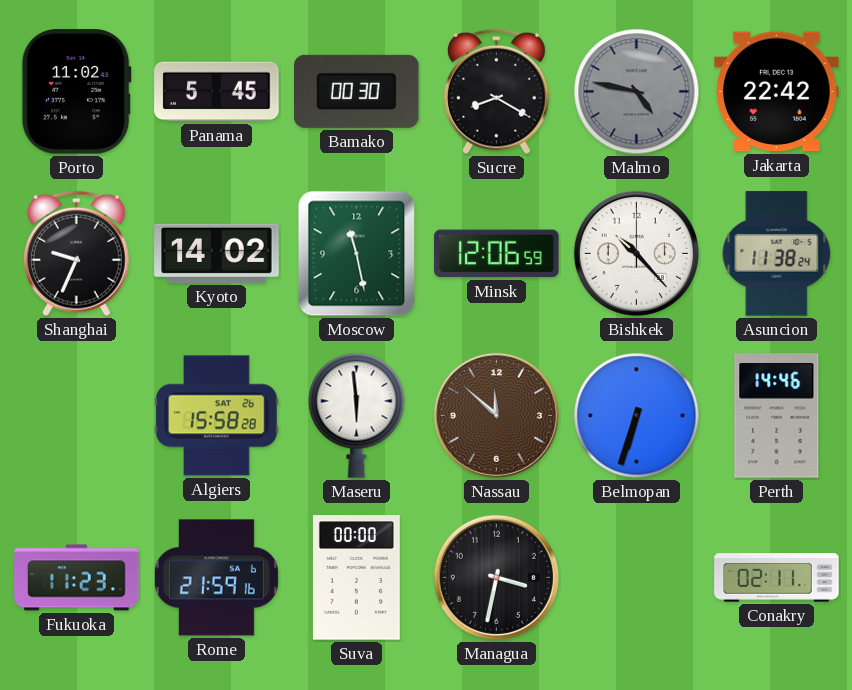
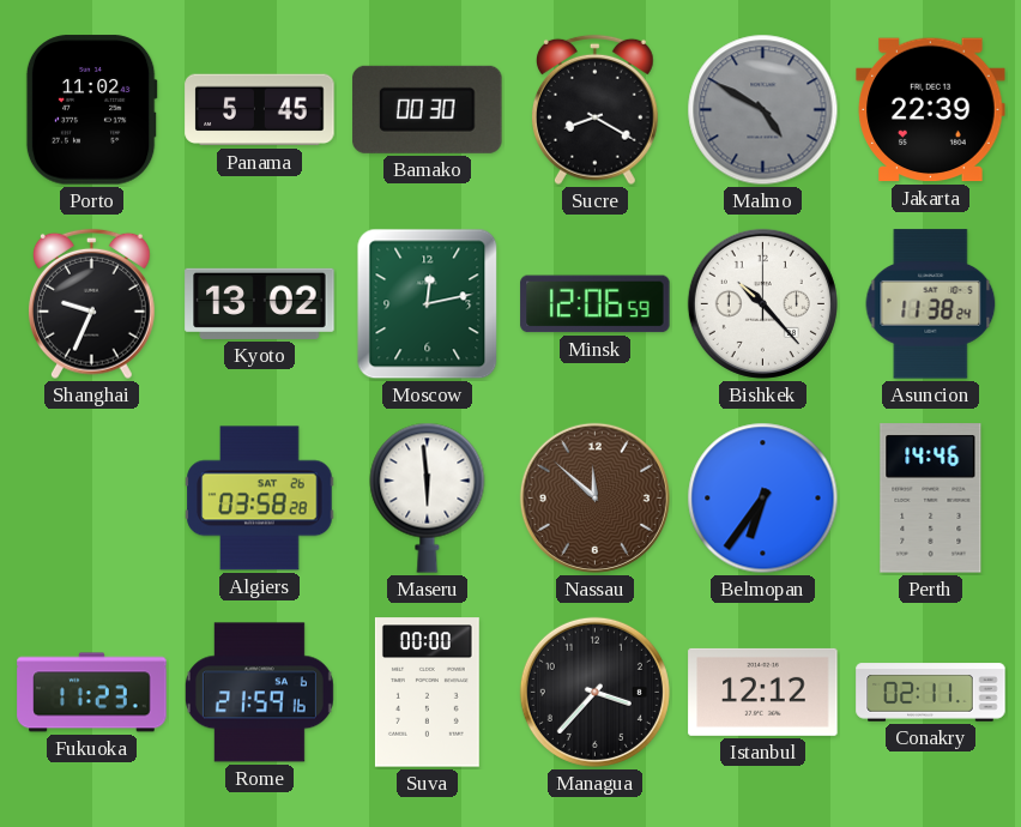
Malmo: 4:47 -> 4:50 (763, 110)
Jakarta: 22:42 -> 22:39 (931, 110)
Kyoto: 14:02 -> 13:02 (260, 303)
Moscow: 11:28 -> 12:13 (428, 304)
Algiers: 15:58 -> 03:58 (260, 499)
Belmopan: 6:33 -> 6:36 (763, 499)
Managua: 3:32 -> 3:37 (594, 692)
Istanbul: none -> 12:12 (763, 692)
